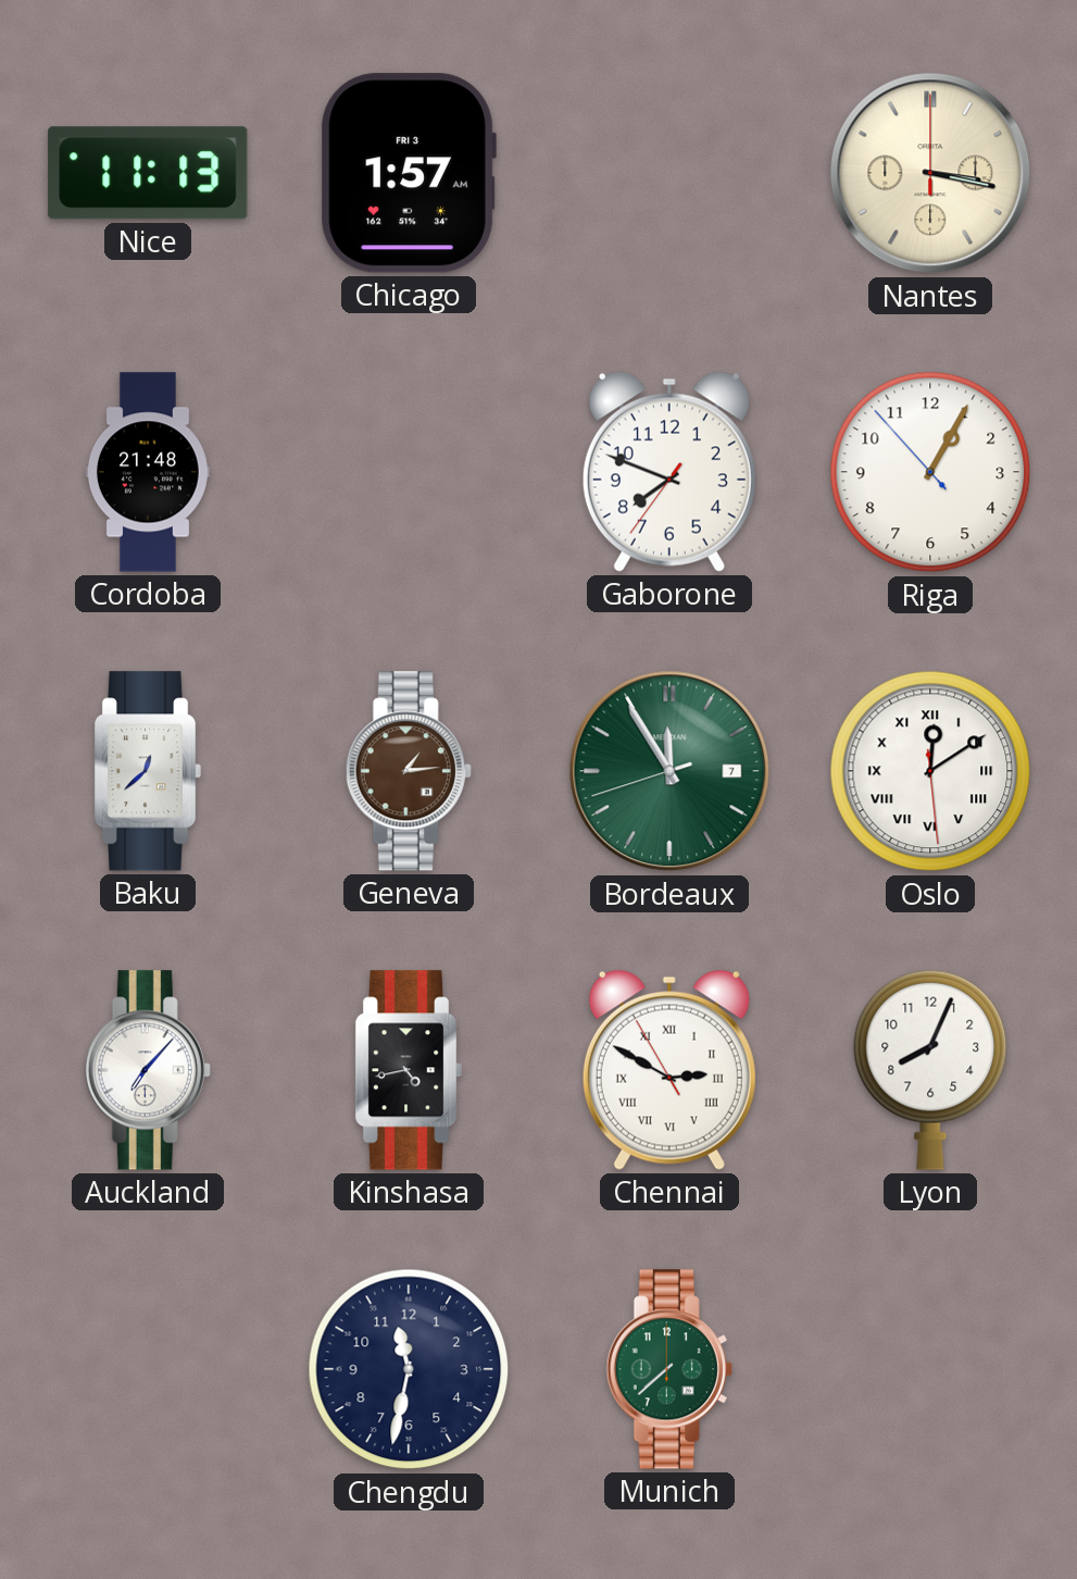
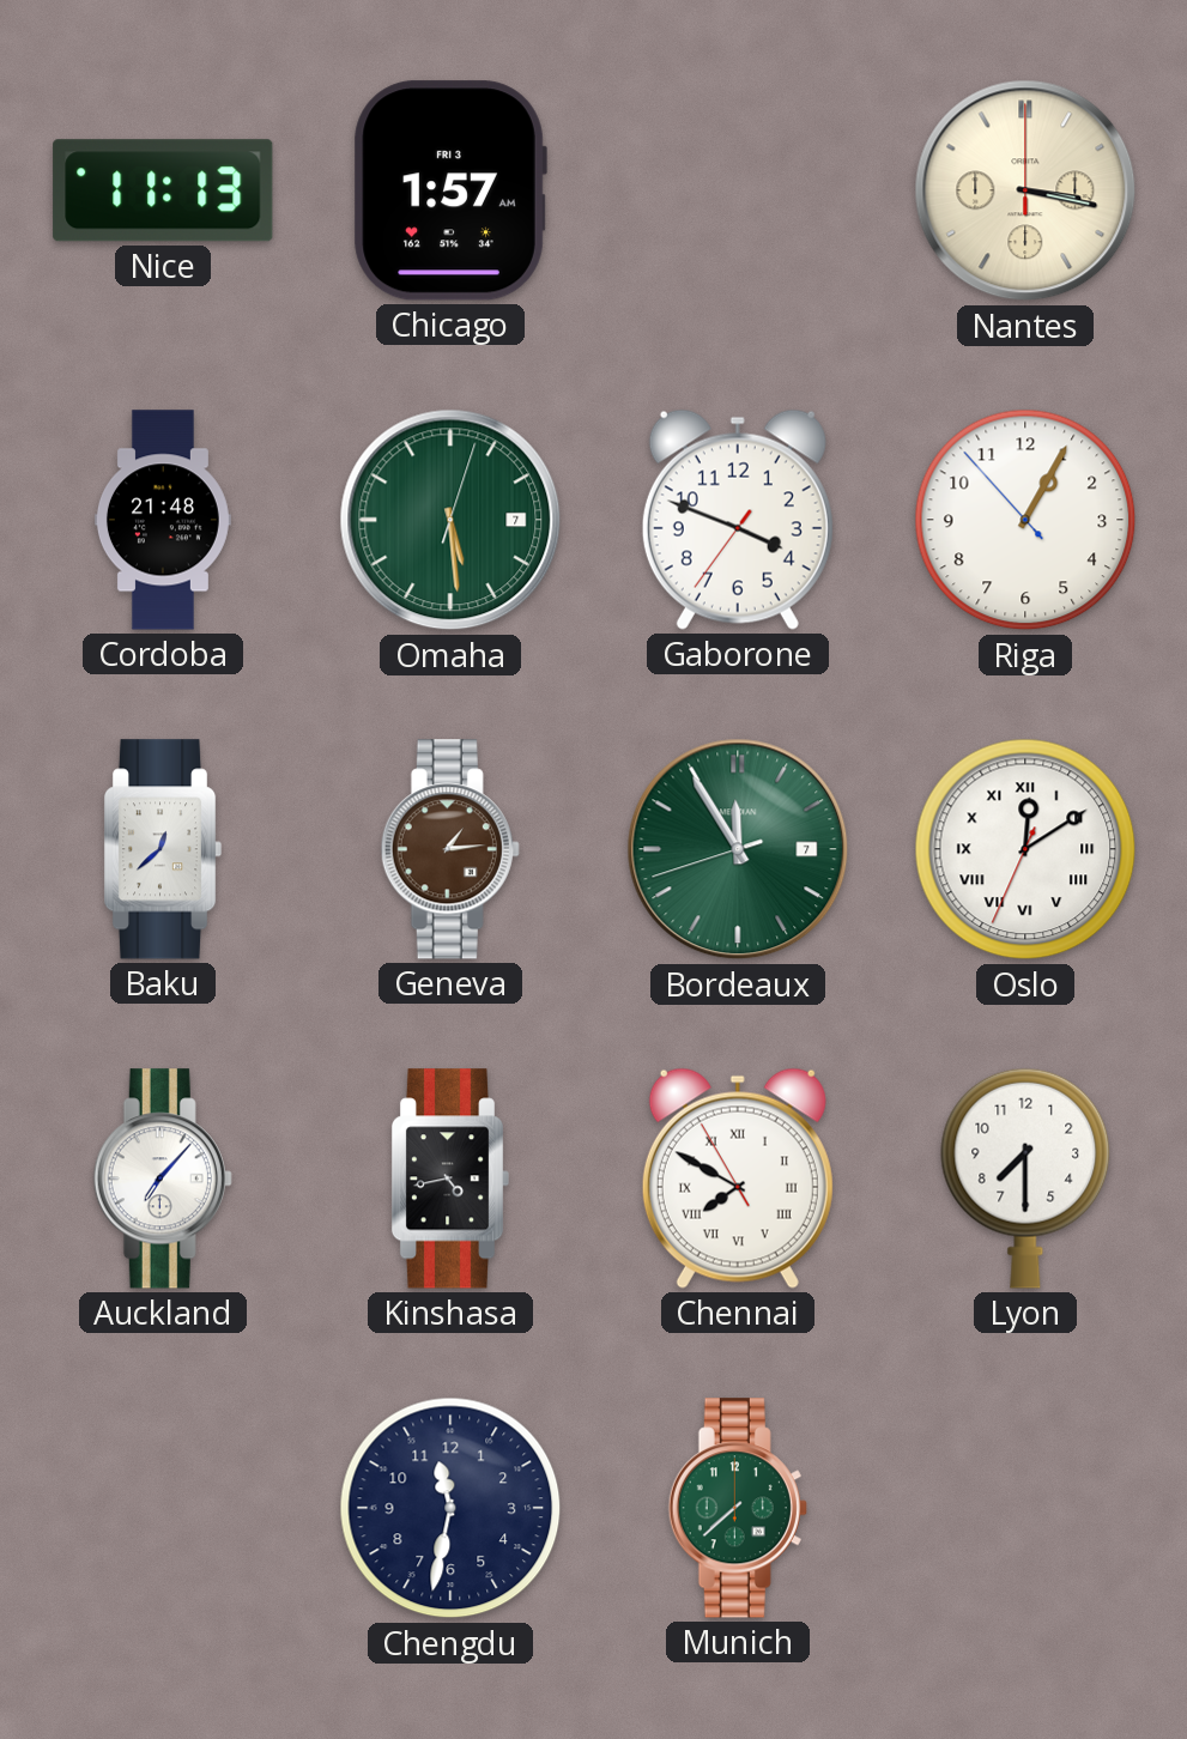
Omaha: none -> 5:29 (450, 520)
Gaborone: 7:48 -> 3:48 (738, 520)
Oslo: 12:09:29 -> 12:09:34 (1025, 849)
Chennai: 2:49 -> 7:49 (738, 1178)
Lyon: 8:04 -> 7:30 (1025, 1178)
